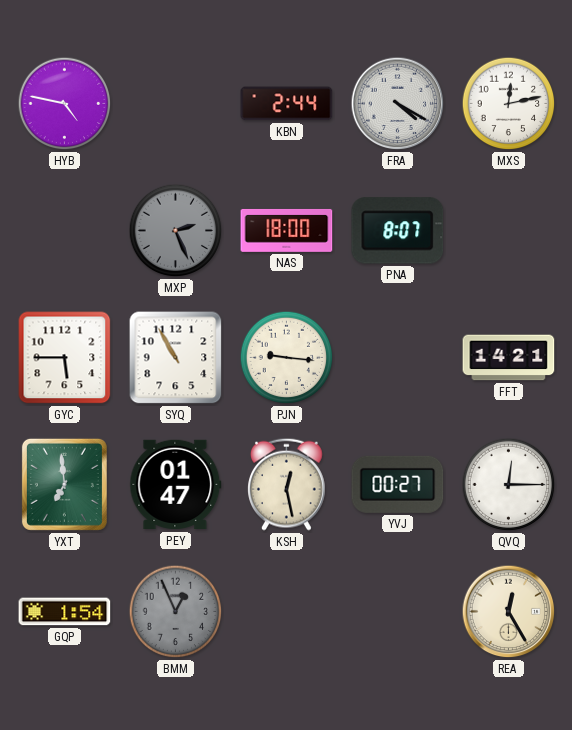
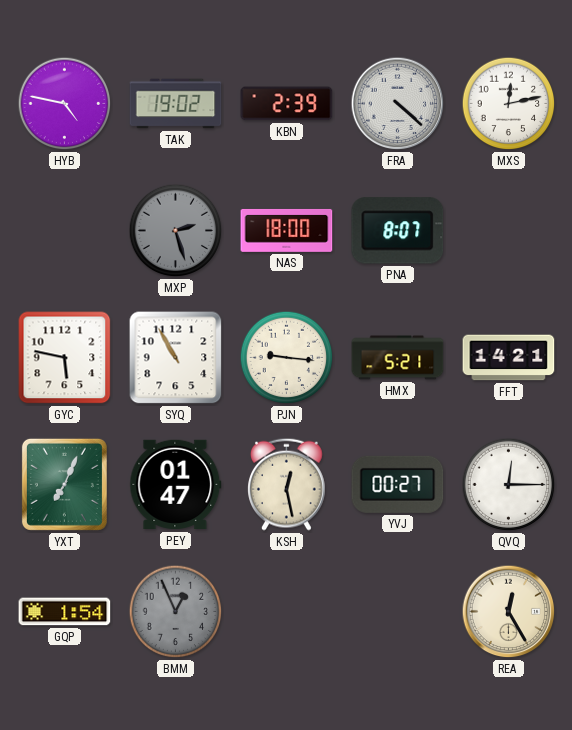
TAK: none -> 19:02 (176, 104)
KBN: 2:44 -> 2:39 (287, 104)
FRA: 4:20 -> 4:22 (398, 104)
MXP: 2:26 -> 2:27 (176, 231)
GYC: 5:45 -> 5:47 (65, 358)
HMX: none -> 5:21 (398, 358)
YXT: 6:59 -> 7:04 (64, 484)
